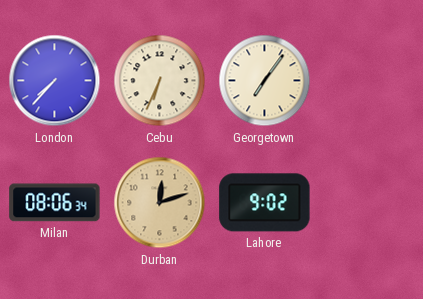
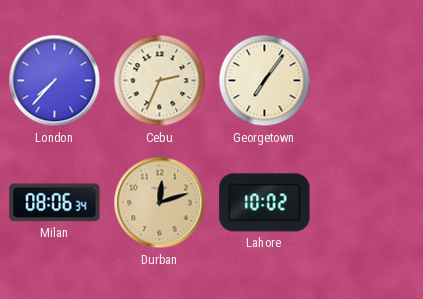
Cebu: 6:34 -> 2:34 (160, 81)
Lahore: 9:02 -> 10:02 (265, 203)
